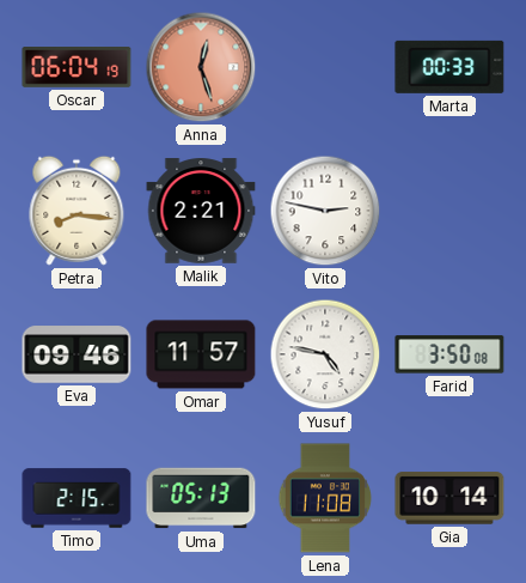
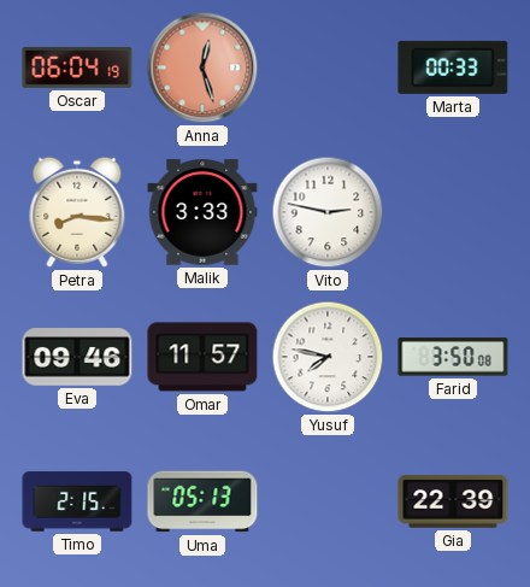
Malik: 2:21 -> 3:33 (202, 212)
Yusuf: 4:47 -> 7:47 (328, 357)
Lena: 11:08 -> none (325, 498)
Gia: 10:14 -> 22:39 (453, 501)
